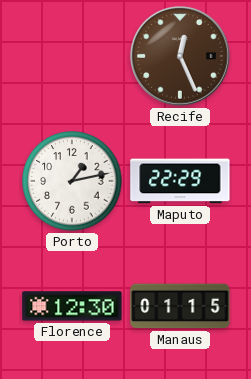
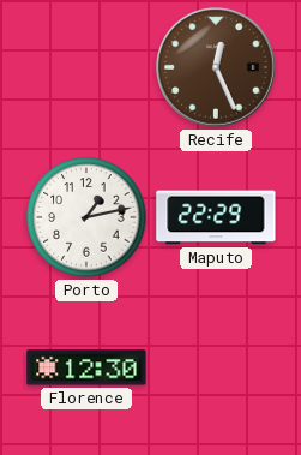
Manaus: 01:15 -> none (180, 306)
